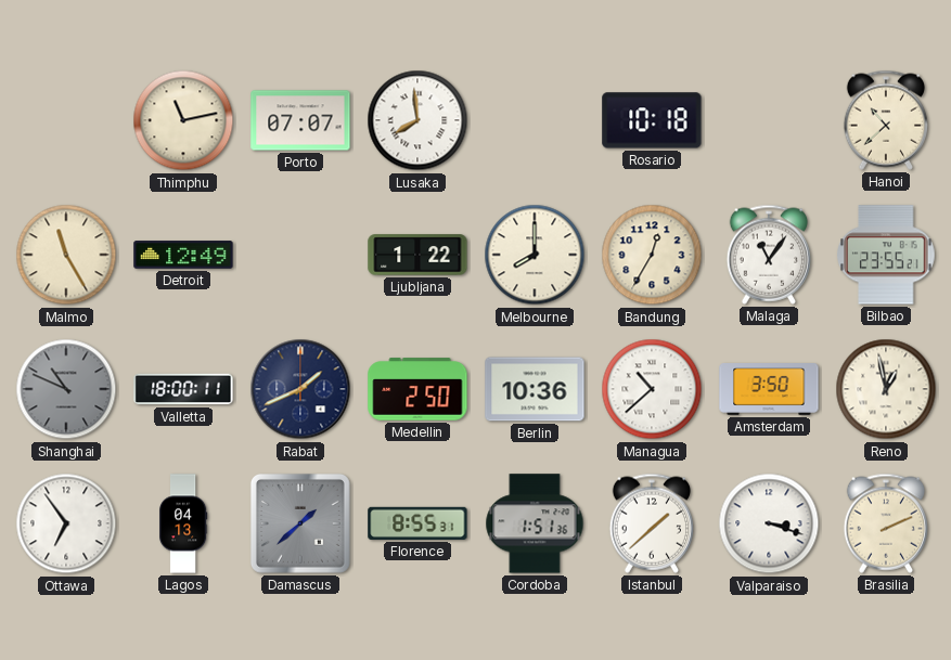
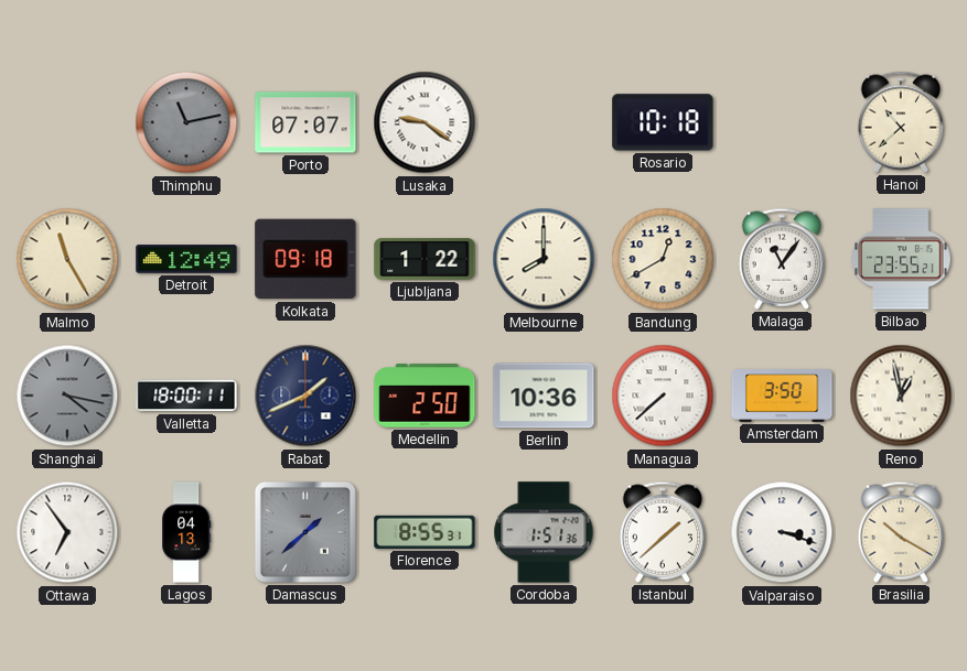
Thimphu dial: cream -> grey (186, 122)
Lusaka: 7:59 -> 9:21 (425, 122)
Kolkata: none -> 09:18 (305, 259)
Bandung: 12:35 -> 12:40 (663, 259)
Shanghai: 10:49 -> 4:17 (67, 396)
Managua: 10:38 -> 7:38 (663, 396)
Brasilia: 2:11 -> 10:20 (900, 532)
